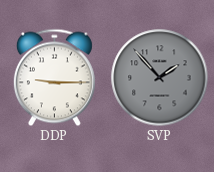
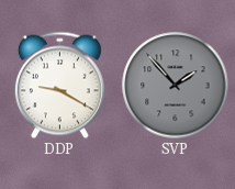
DDP: 9:15 -> 9:20 (59, 86)
